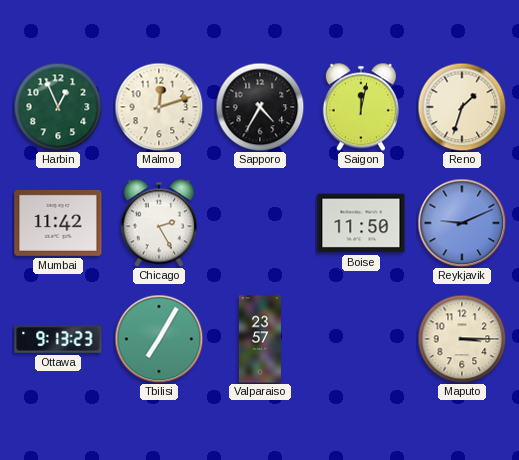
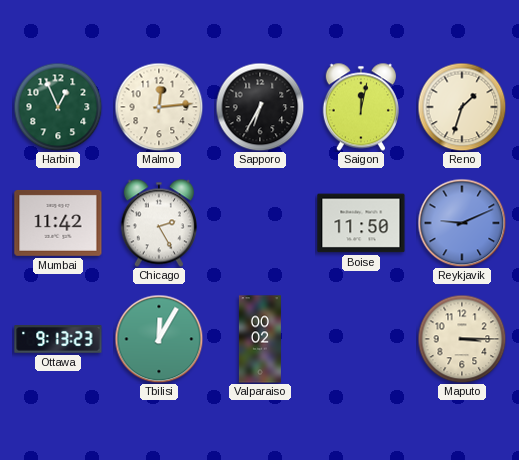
Malmo: 12:12 -> 12:14 (159, 107)
Sapporo: 4:35 -> 6:35 (260, 107)
Tbilisi: 7:05 -> 12:05 (159, 339)
Valparaiso: 23:57 -> 00:02 (260, 339)
